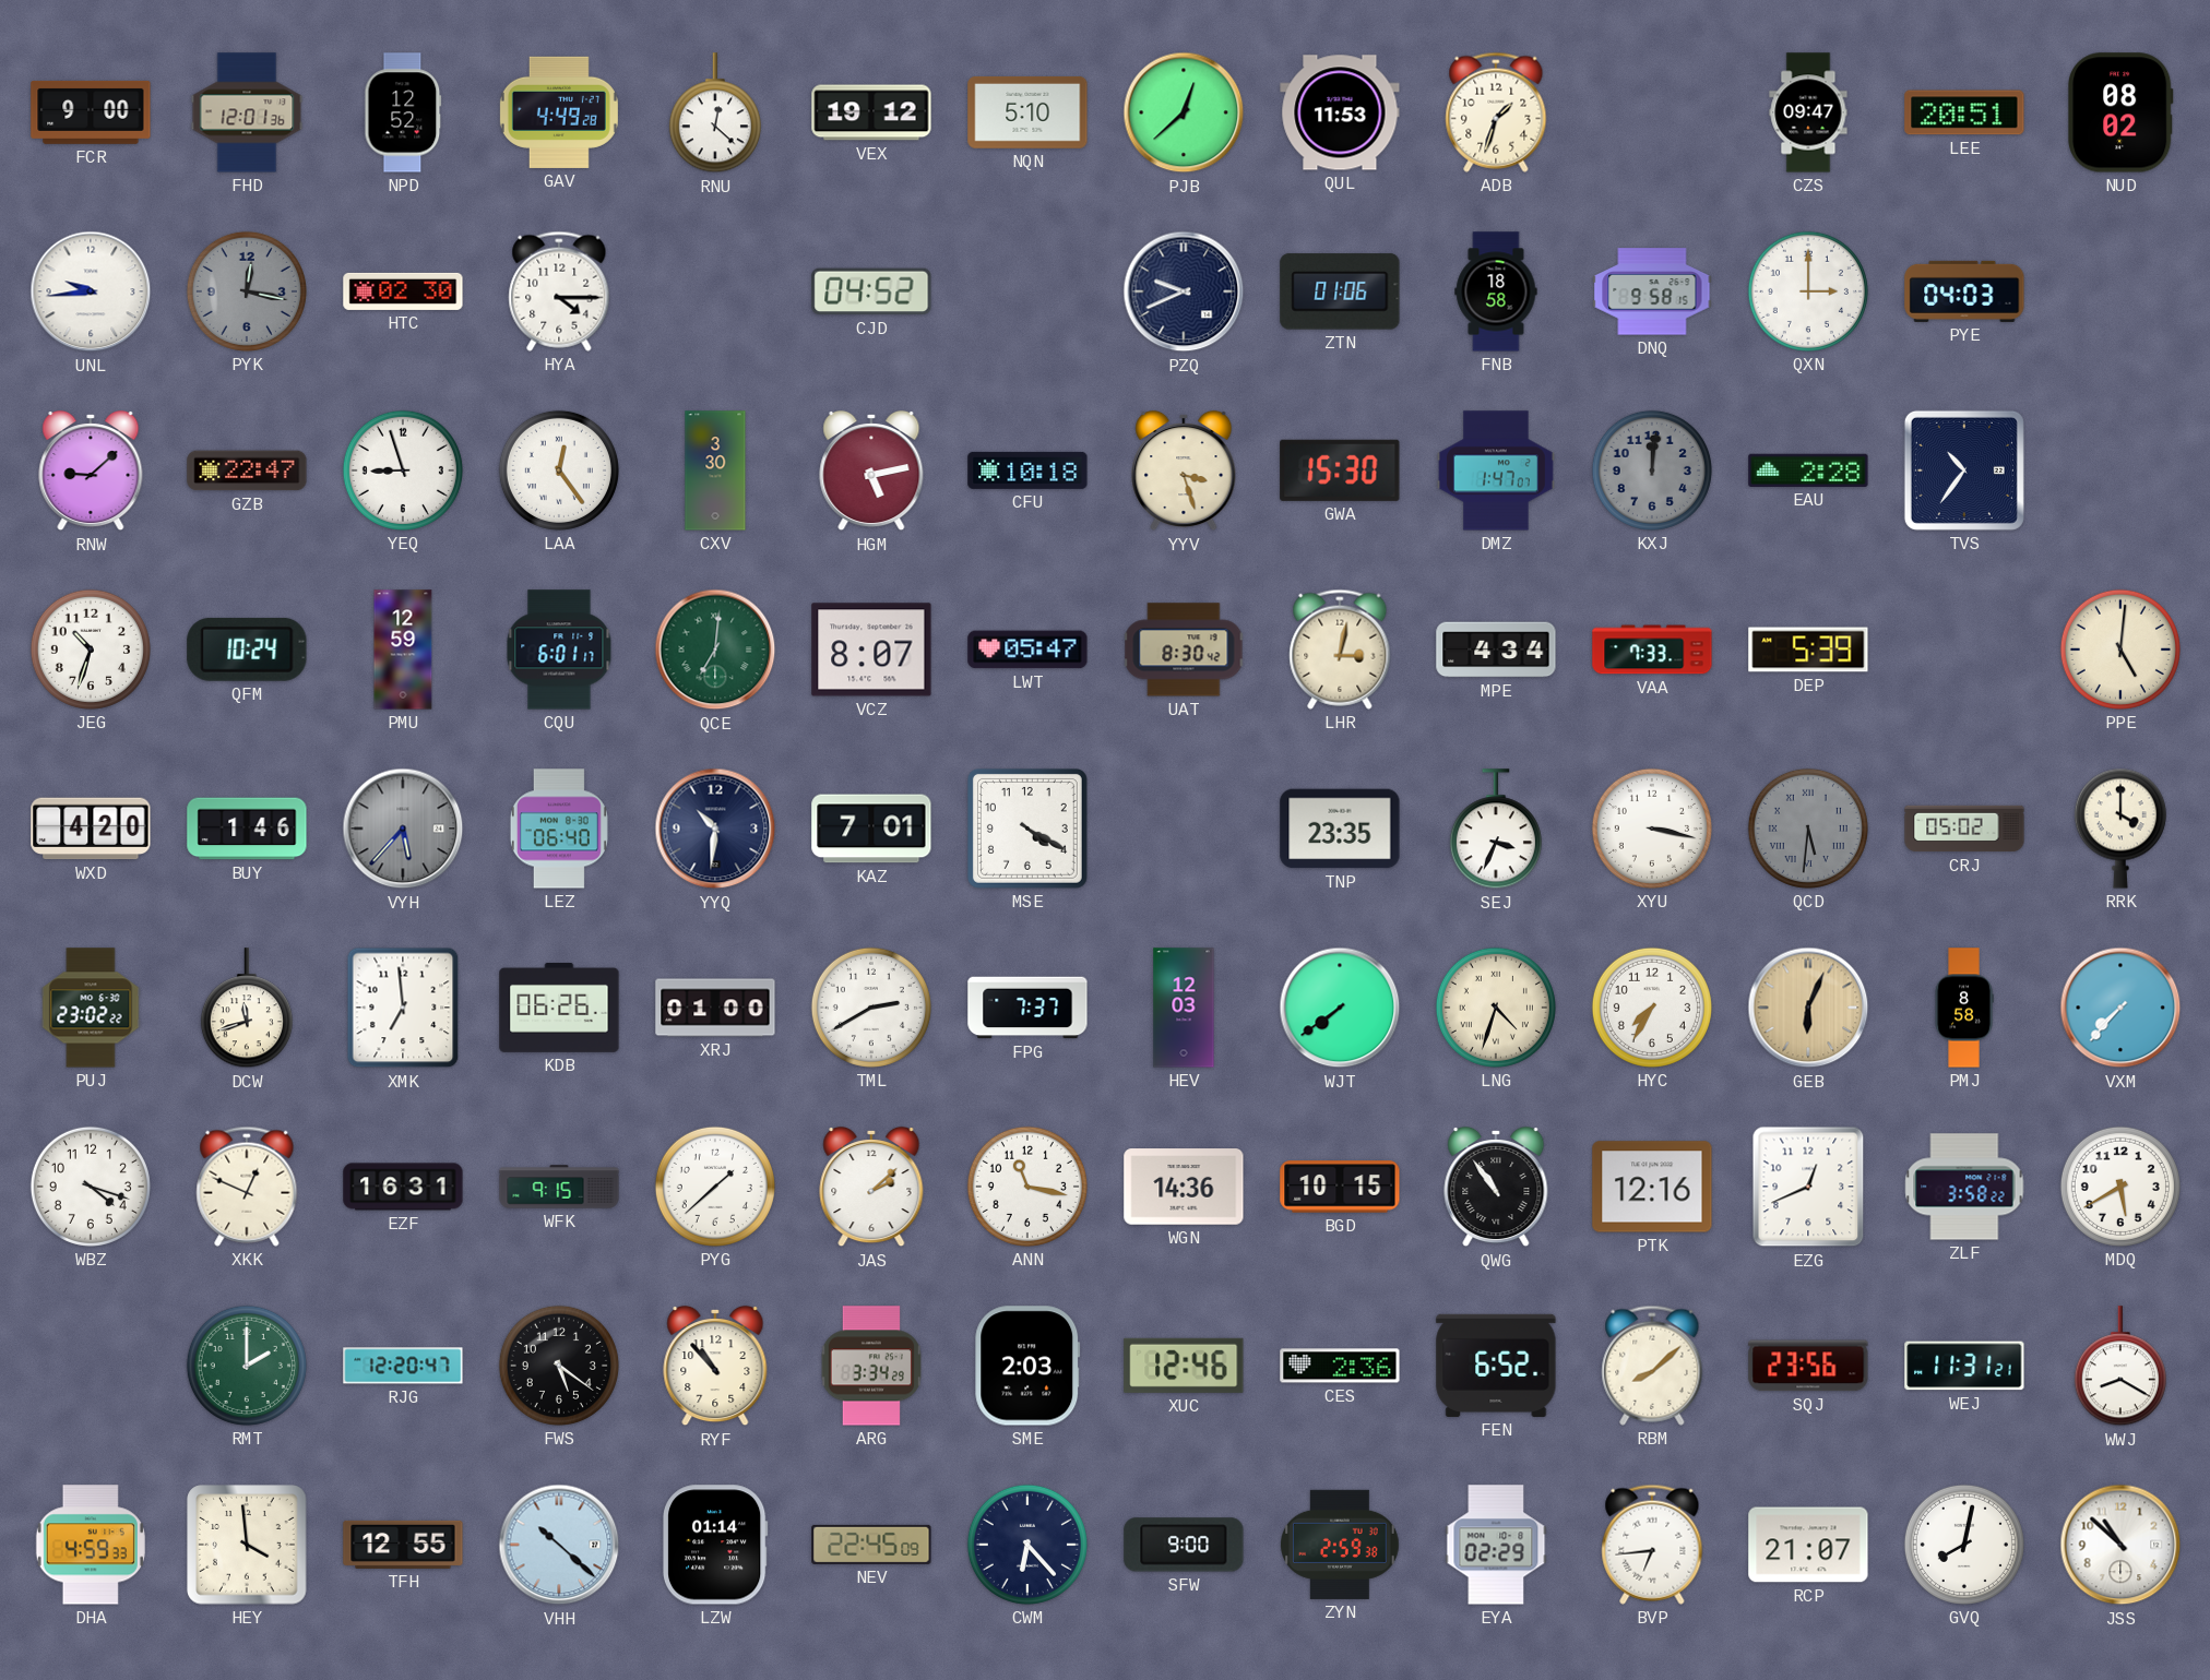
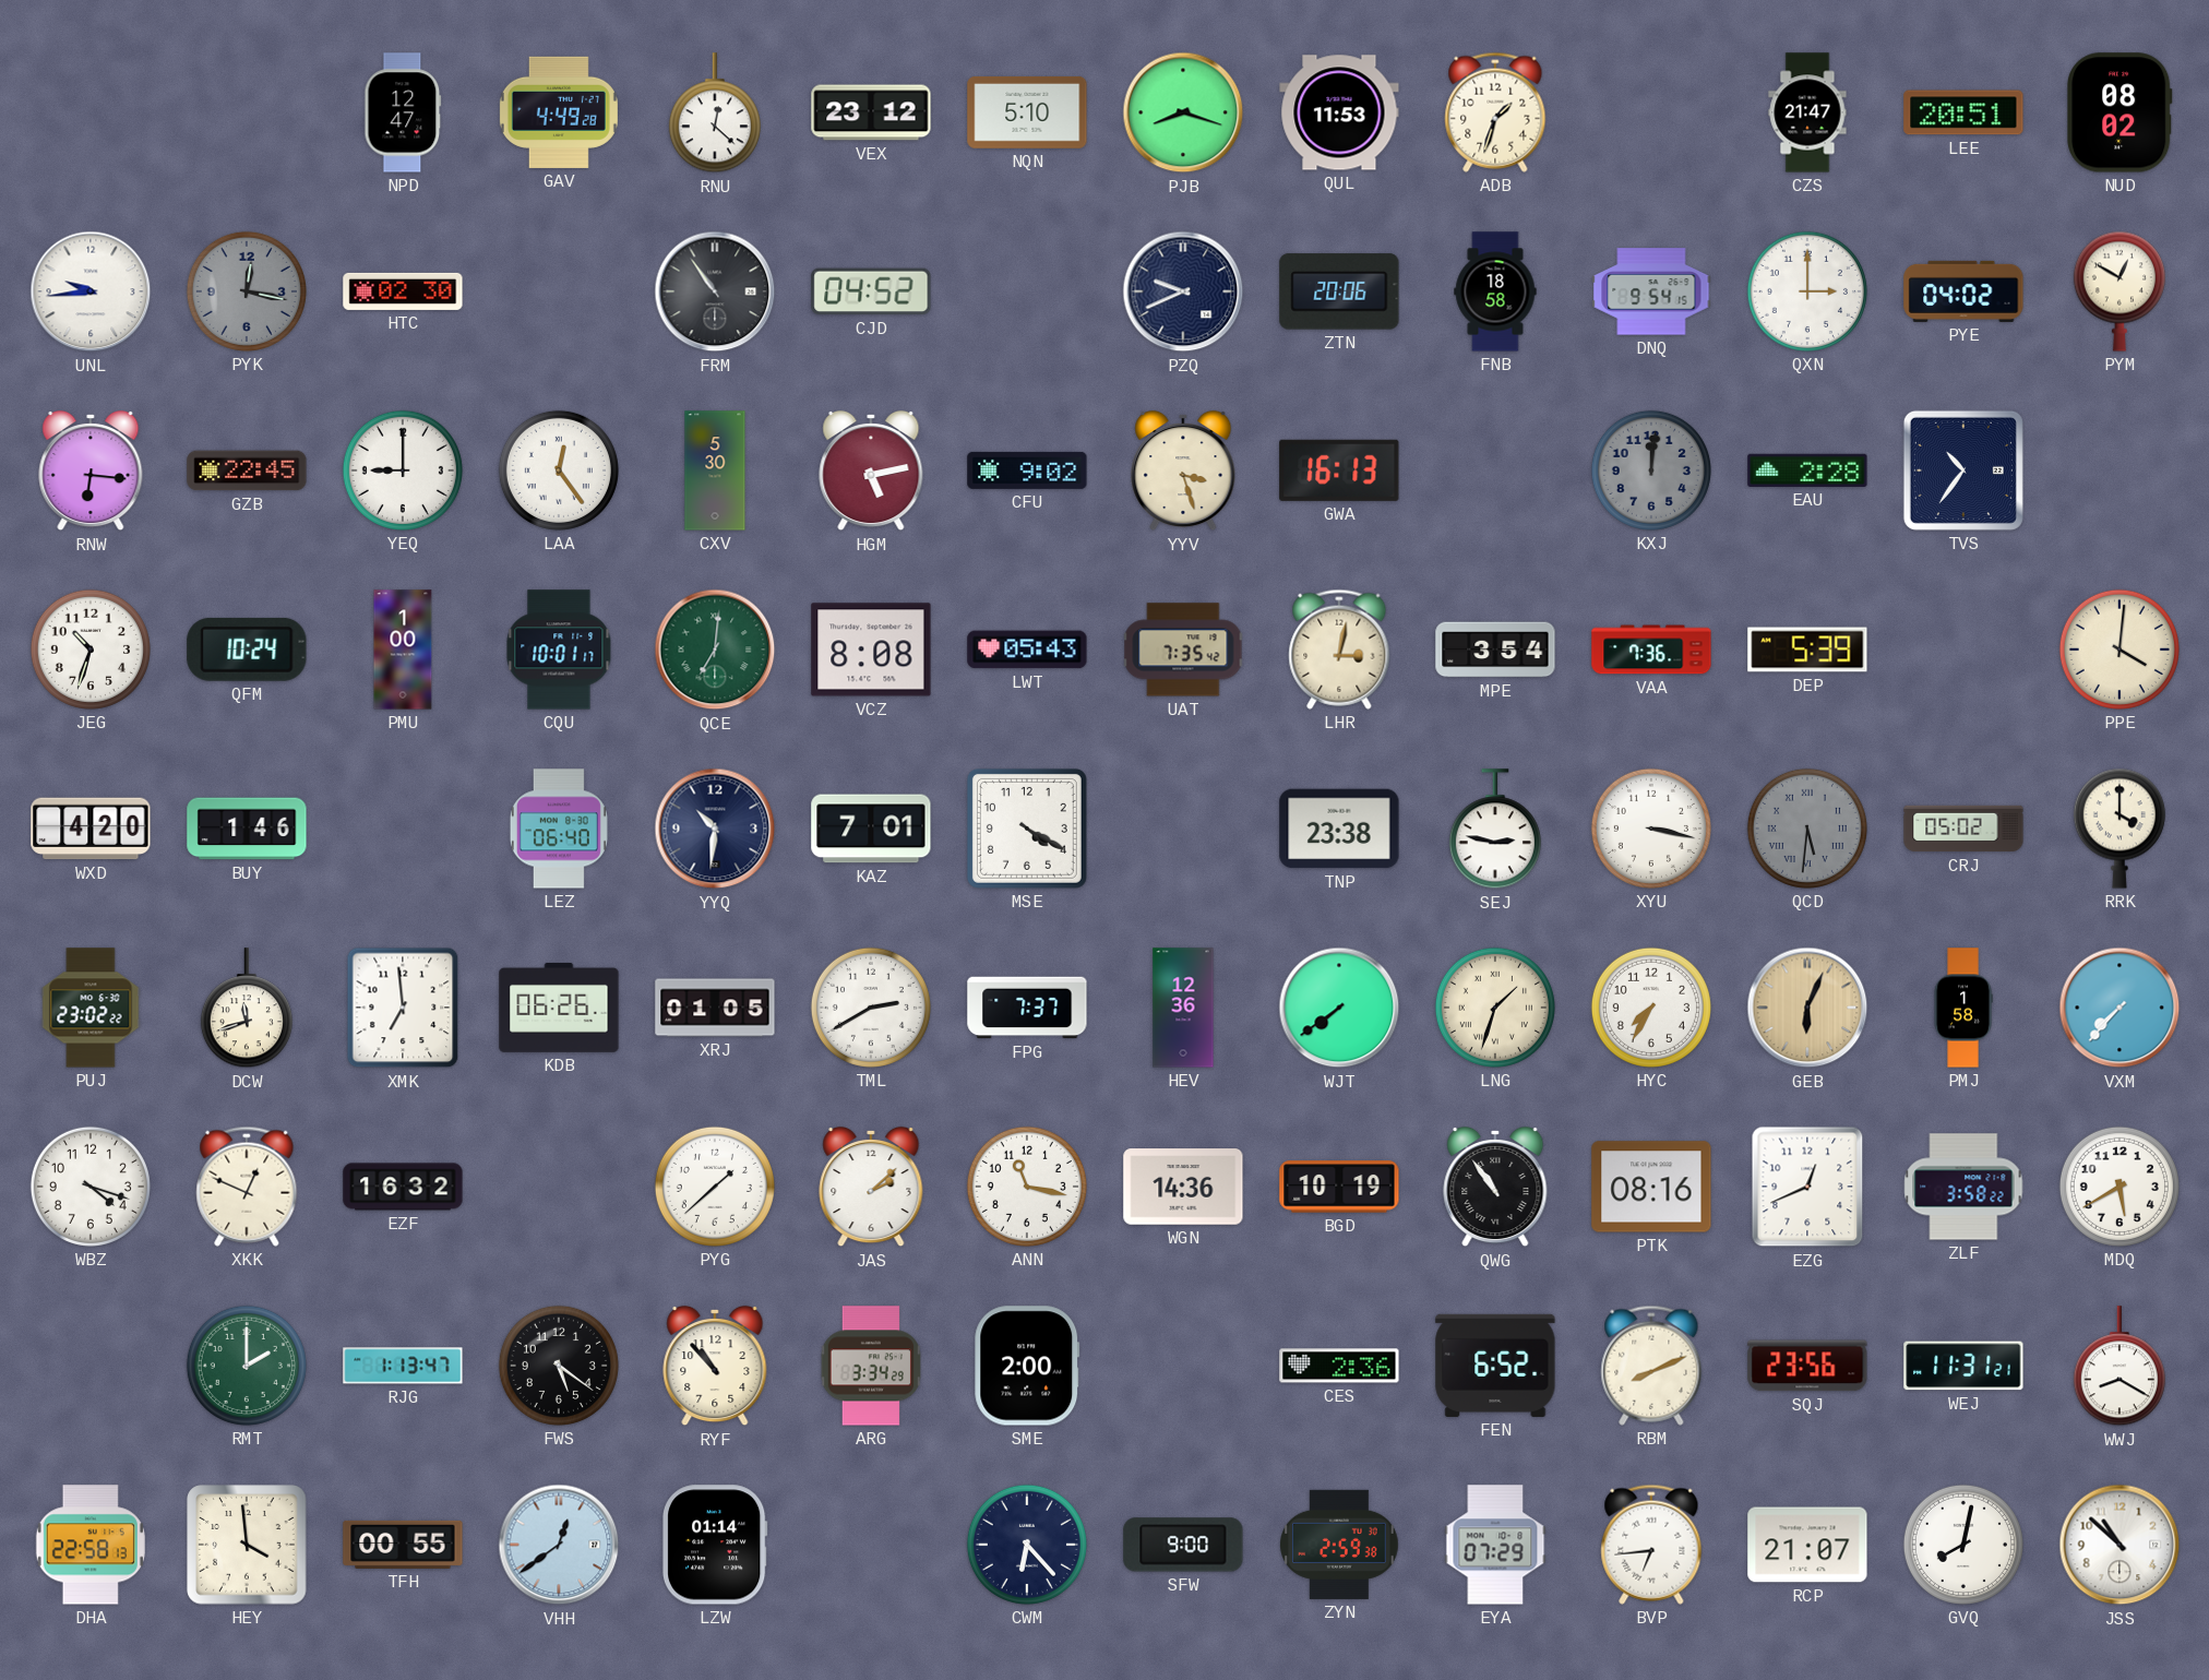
FCR: 9:00 -> none (91, 112)
FHD: 12:01 -> none (247, 112)
NPD: 12:52 -> 12:47 (403, 112)
VEX: 19:12 -> 23:12 (871, 112)
PJB: 12:38 -> 8:18 (1183, 112)
CZS: 09:47 -> 21:47 (1807, 112)
HYA: 4:15 -> none (559, 291)
FRM: none -> 10:54 (715, 291)
ZTN: 01:06 -> 20:06 (1339, 291)
DNQ: 9:58 -> 9:54 (1651, 291)
PYE: 04:03 -> 04:02 (1963, 291)
PYM: none -> 12:50 (2120, 291)
RNW: 9:08 -> 6:16 (91, 470)
GZB: 22:47 -> 22:45 (247, 470)
YEQ: 8:57 -> 9:00 (403, 470)
CXV: 3:30 -> 5:30 (715, 470)
CFU: 10:18 -> 9:02 (1027, 470)
GWA: 15:30 -> 16:13 (1339, 470)
DMZ: 1:47 -> none (1496, 470)
PMU: 12:59 -> 1:00 (403, 650)
CQU: 6:01 -> 10:01 (559, 650)
VCZ: 8:07 -> 8:08 (871, 650)
LWT: 05:47 -> 05:43 (1027, 650)
UAT: 8:30 -> 7:35 (1183, 650)
MPE: 4:34 -> 3:54 (1495, 650)
VAA: 7:33 -> 7:36 (1651, 650)
PPE: 5:01 -> 4:01 (2120, 650)
VYH: 5:37 -> none (403, 829)
TNP: 23:35 -> 23:38 (1339, 829)
SEJ: 3:34 -> 2:47 (1495, 830)
XRJ: 01:00 -> 01:05 (715, 1008)
HEV: 12:03 -> 12:36 (1183, 1008)
LNG: 4:33 -> 1:33 (1495, 1008)
PMJ: 8:58 -> 1:58 (1963, 1008)
EZF: 16:31 -> 16:32 (403, 1187)
WFK: 9:15 -> none (559, 1187)
BGD: 10:15 -> 10:19 (1339, 1187)
PTK: 12:16 -> 08:16 (1651, 1187)
RJG: 12:20 -> 1:13 (403, 1366)
SME: 2:03 -> 2:00 (1027, 1366)
XUC: 12:46 -> none (1184, 1366)
RBM: 8:08 -> 8:11 (1651, 1366)
DHA: 4:59 -> 22:58 (91, 1545)
TFH: 12:55 -> 00:55 (403, 1545)
VHH: 10:22 -> 12:39 (559, 1545)
NEV: 22:45 -> none (871, 1545)
EYA: 02:29 -> 07:29 (1495, 1545)
